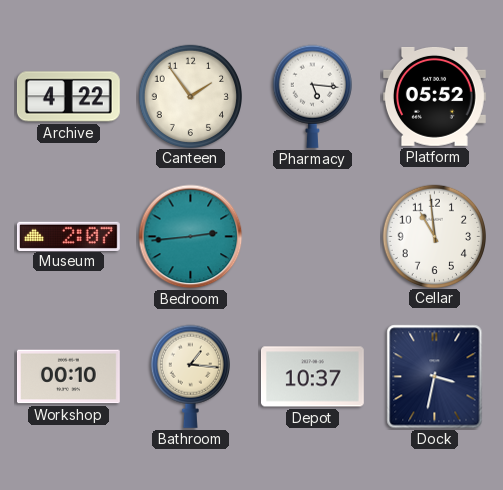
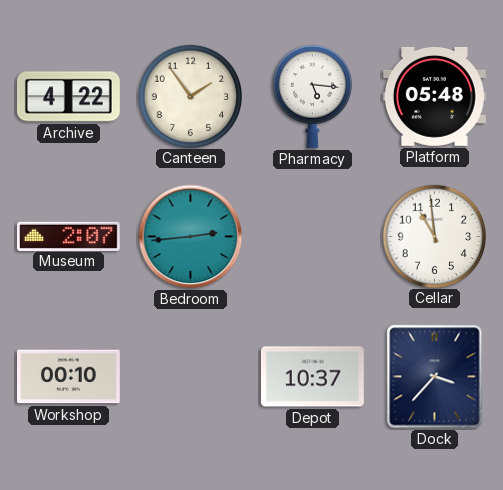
Platform: 05:52 -> 05:48 (434, 96)
Bathroom: 1:16 -> none (190, 376)
Dock: 3:32 -> 3:37 (435, 377)
